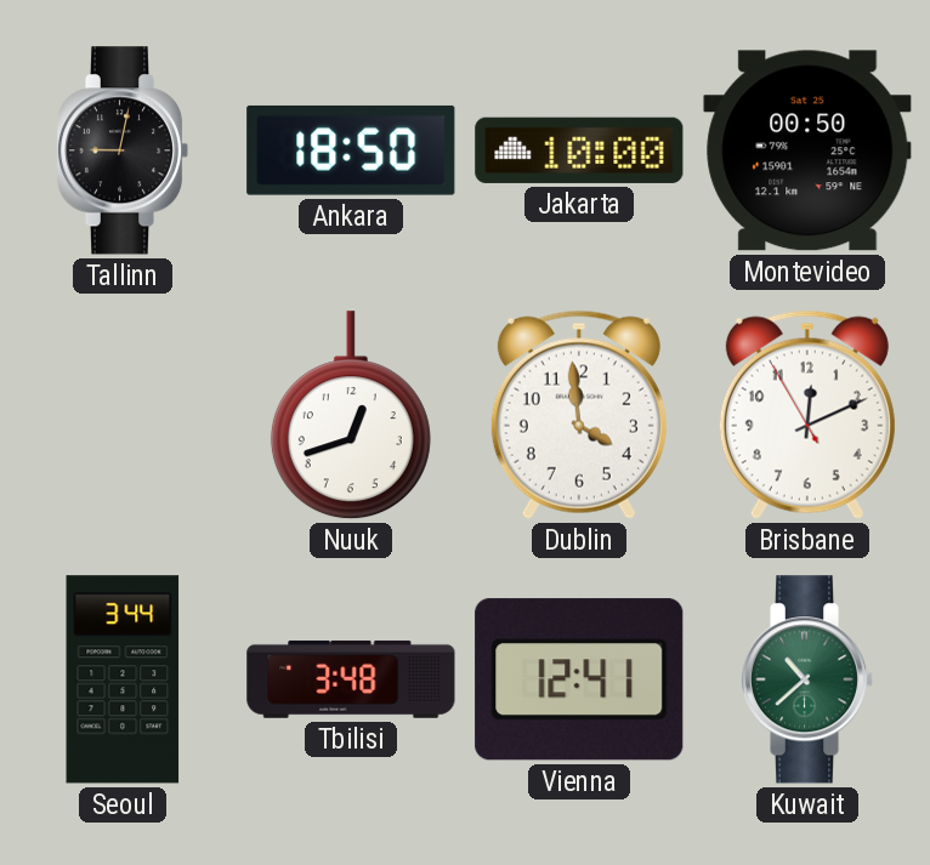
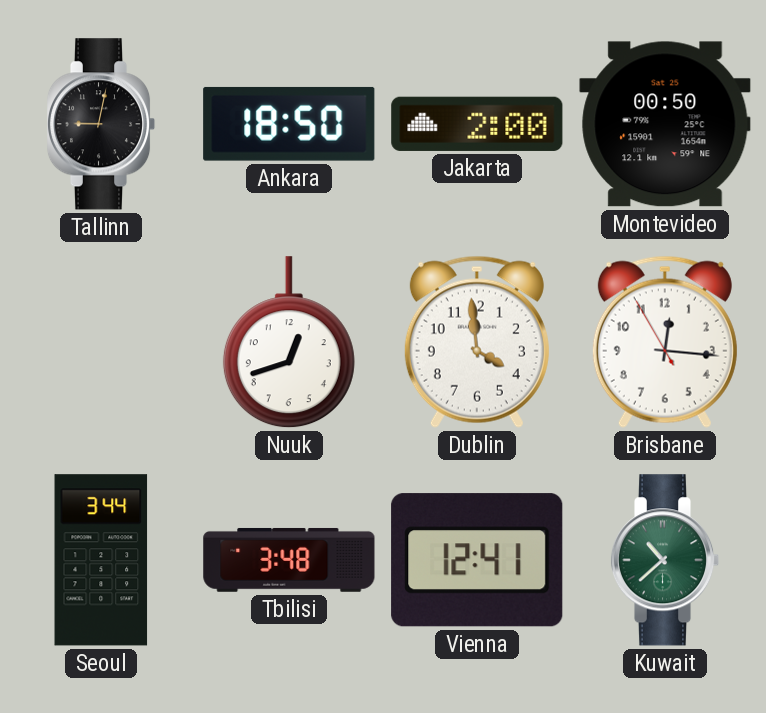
Jakarta: 10:00 -> 2:00 (477, 124)
Brisbane: 12:10 -> 12:15 (665, 342)
